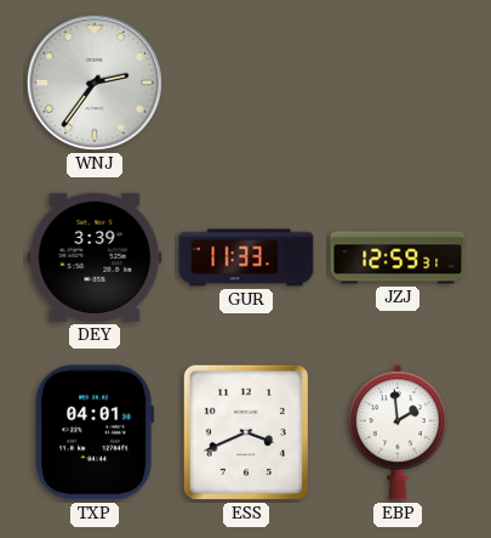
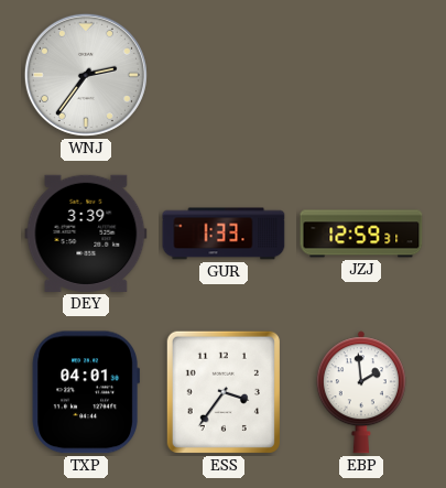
GUR: 11:33 -> 1:33 (224, 234)
ESS: 3:41 -> 3:36 (224, 392)
